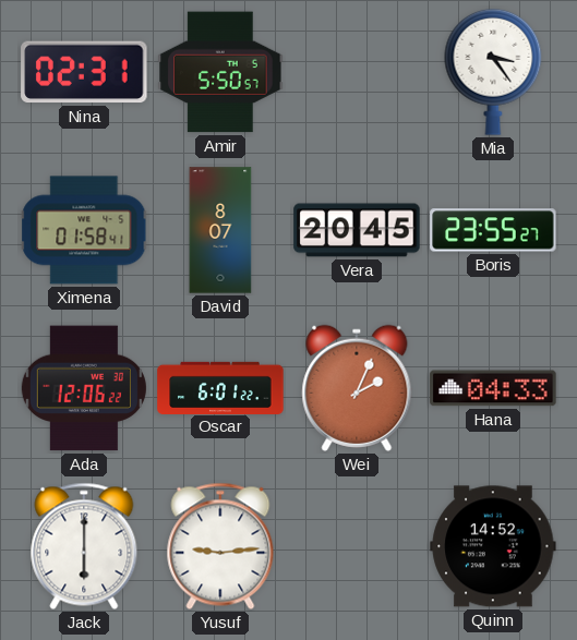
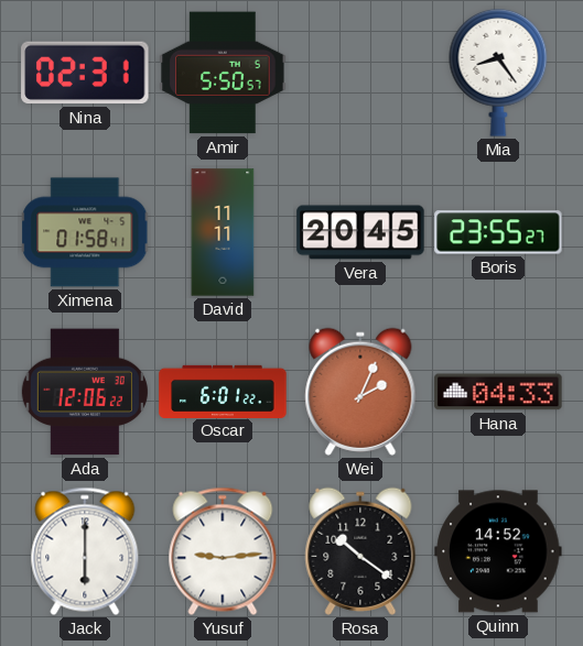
Mia: 3:24 -> 8:24 (498, 73)
David: 8:07 -> 11:11 (223, 232)
Rosa: none -> 10:21 (360, 551)
